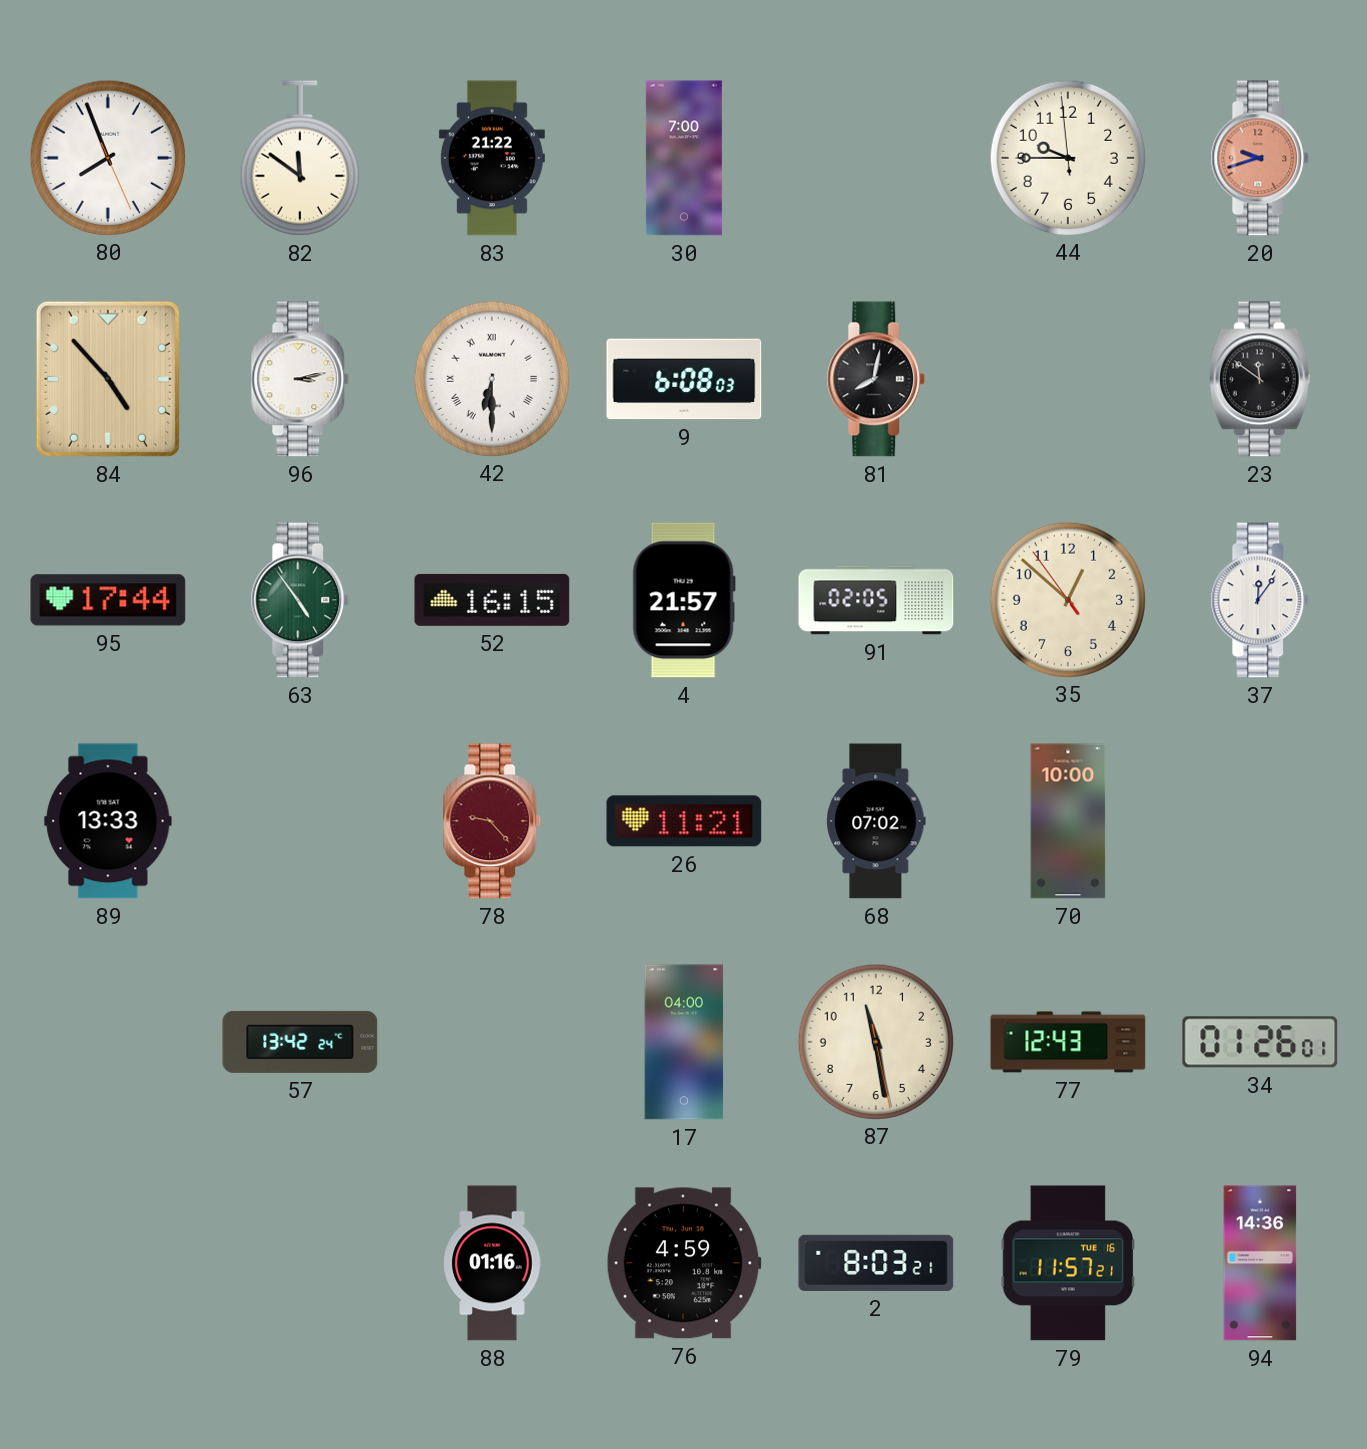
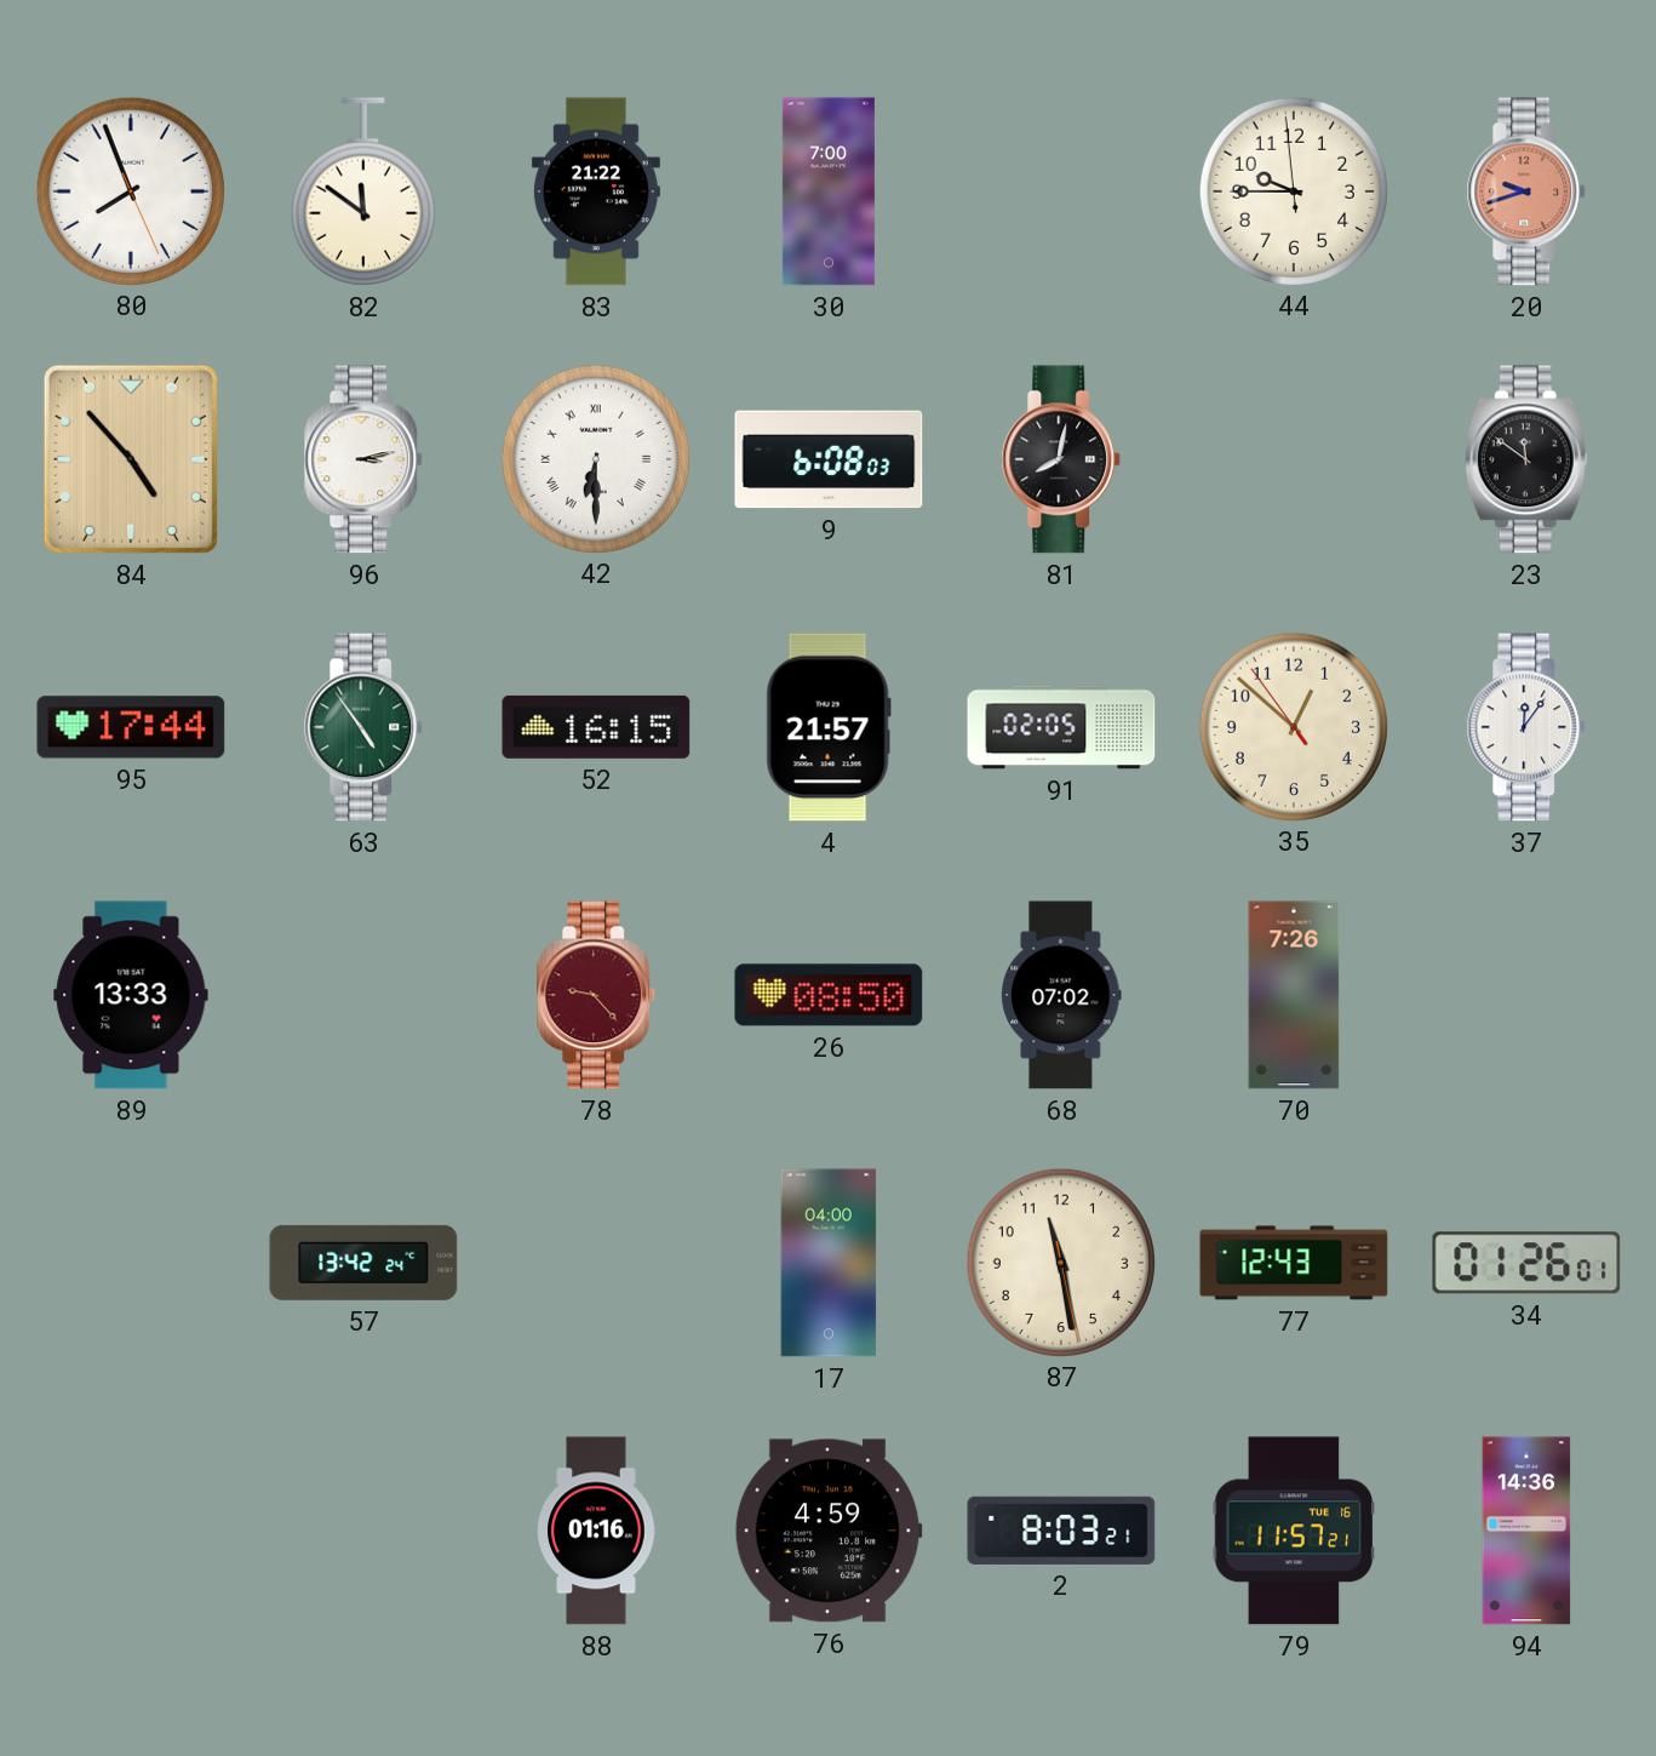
26: 11:21 -> 08:50 (829, 995)
70: 10:00 -> 7:26 (1294, 995)
